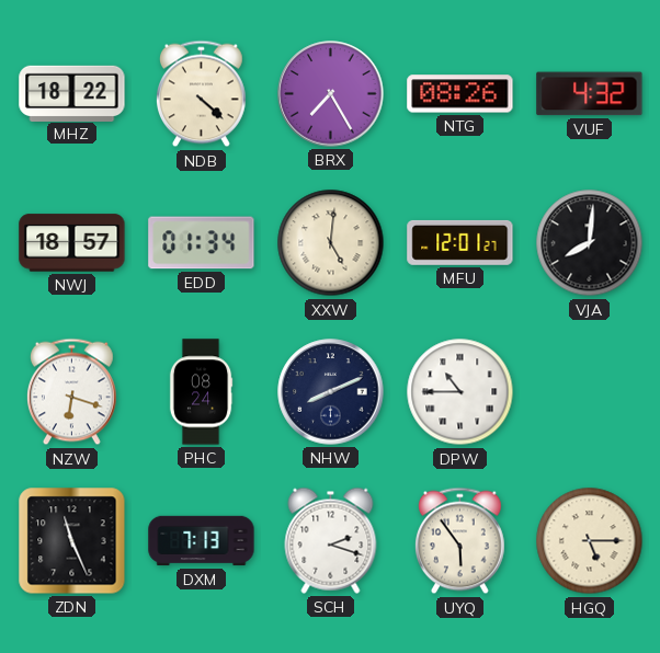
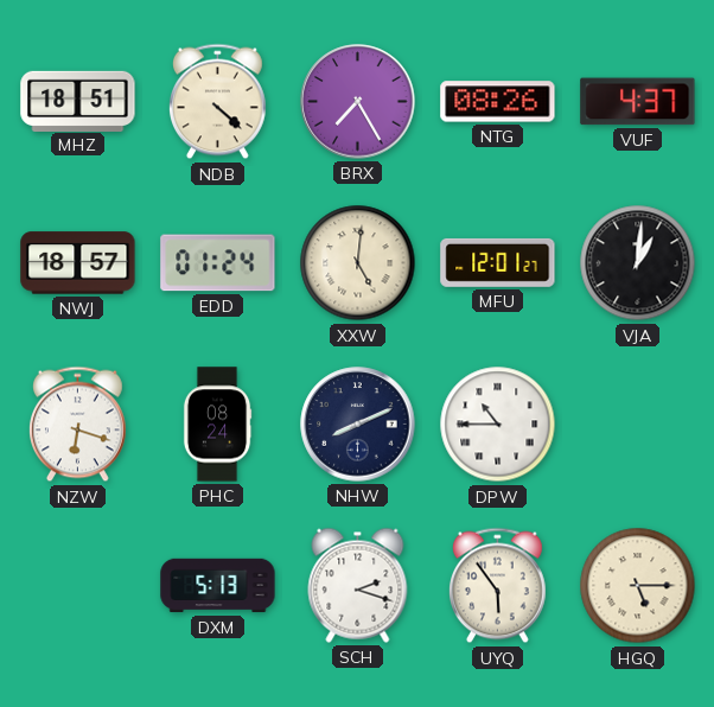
MHZ: 18:22 -> 18:51 (78, 101)
VUF: 4:32 -> 4:37 (638, 102)
EDD: 01:34 -> 01:24 (218, 263)
VJA: 8:01 -> 1:01 (638, 263)
ZDN: 11:26 -> none (72, 541)
DXM: 7:13 -> 5:13 (218, 586)
